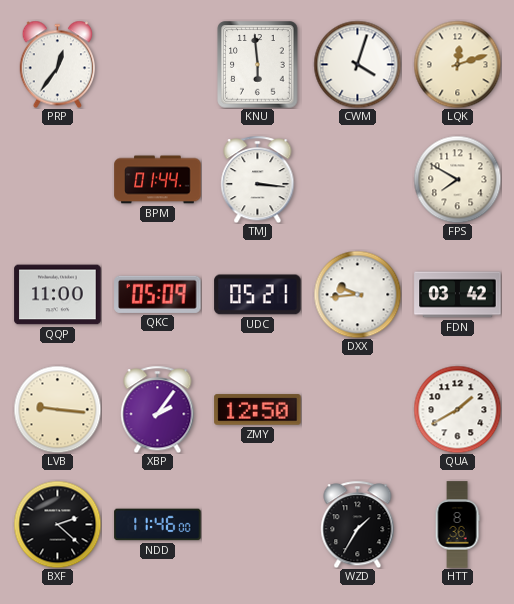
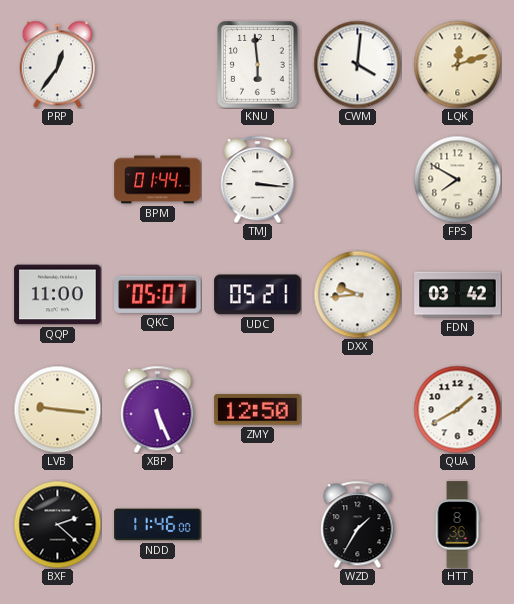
CWM: 4:03 -> 4:01 (357, 64)
QKC: 05:09 -> 05:07 (158, 294)
XBP: 2:06 -> 5:26 (158, 409)
